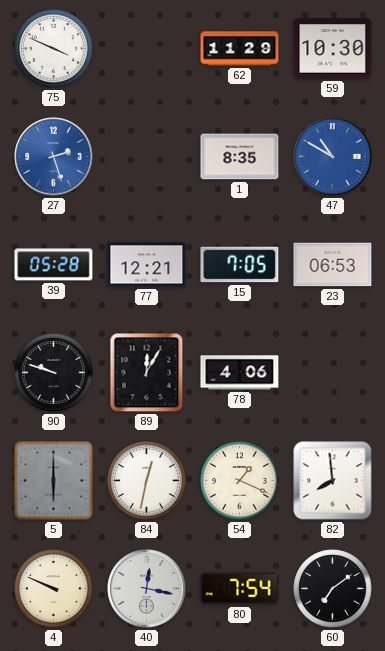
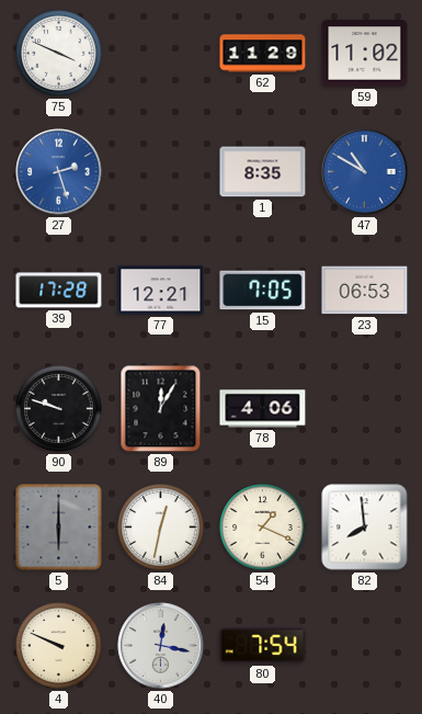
59: 10:30 -> 11:02 (365, 54)
39: 05:28 -> 17:28 (59, 291)
60: 7:09 -> none (333, 589)
